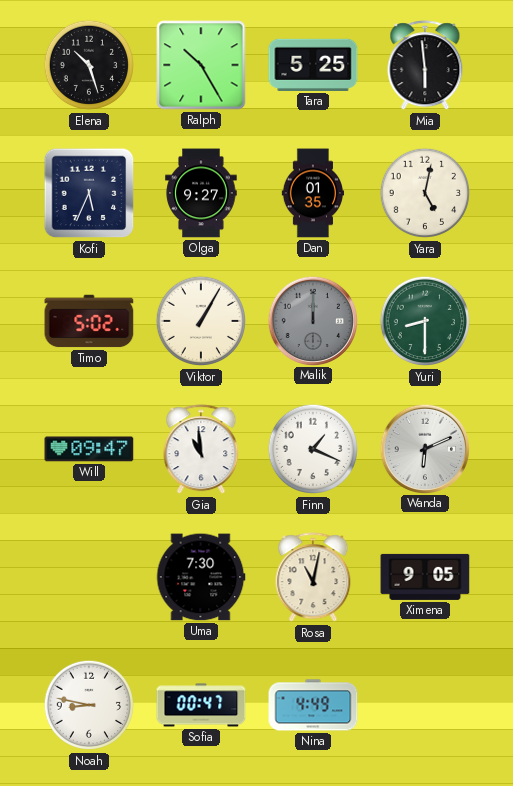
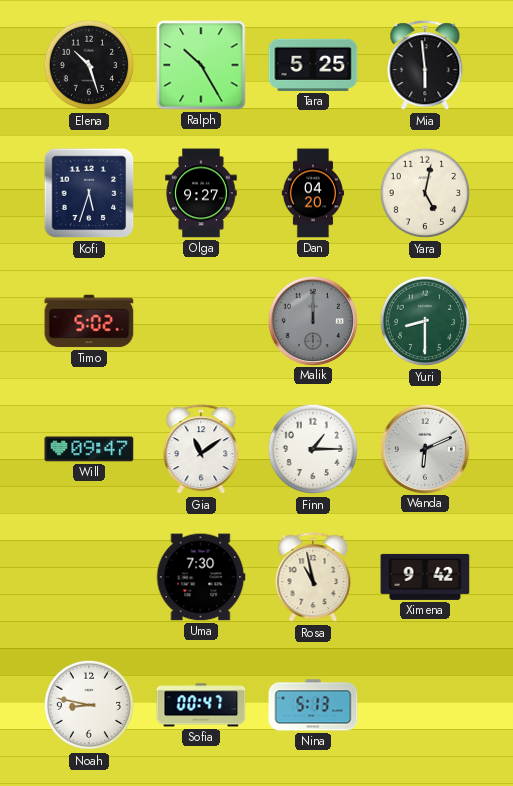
Kofi: 5:34 -> 5:33 (89, 193)
Dan: 01:35 -> 04:20 (313, 193)
Viktor: 1:05 -> none (201, 321)
Gia: 10:59 -> 11:09 (201, 450)
Finn: 1:19 -> 1:15 (313, 449)
Rosa: 11:02 -> 10:58 (313, 578)
Ximena: 9:05 -> 9:42 (425, 577)
Nina: 4:49 -> 5:13 (313, 705)
